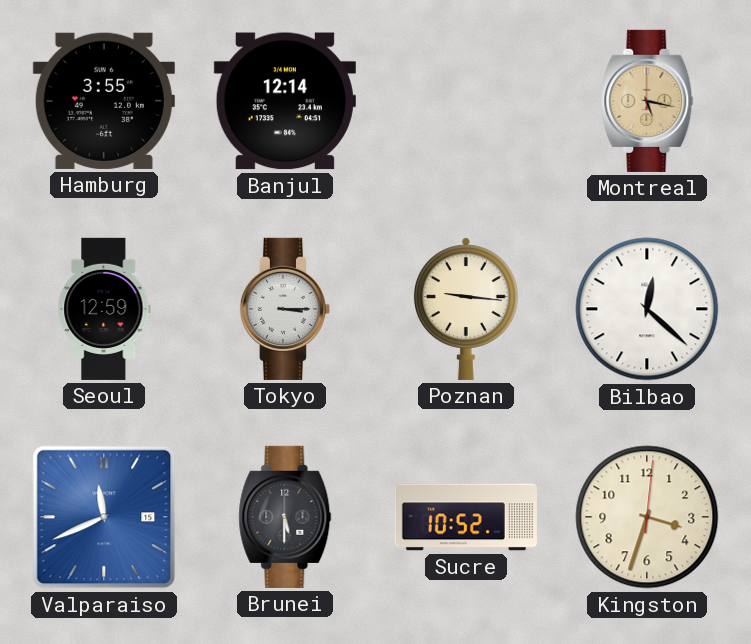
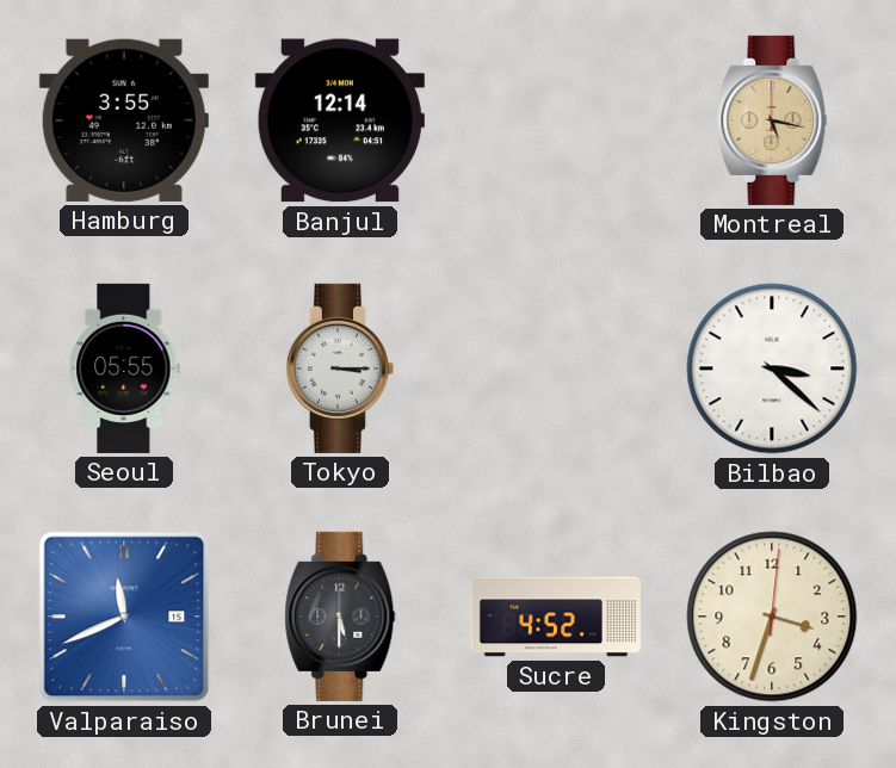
Seoul: 12:59 -> 05:55 (124, 368)
Poznan: 9:16 -> none (466, 309)
Bilbao: 12:22 -> 3:22 (772, 368)
Sucre: 10:52 -> 4:52 (556, 617)
